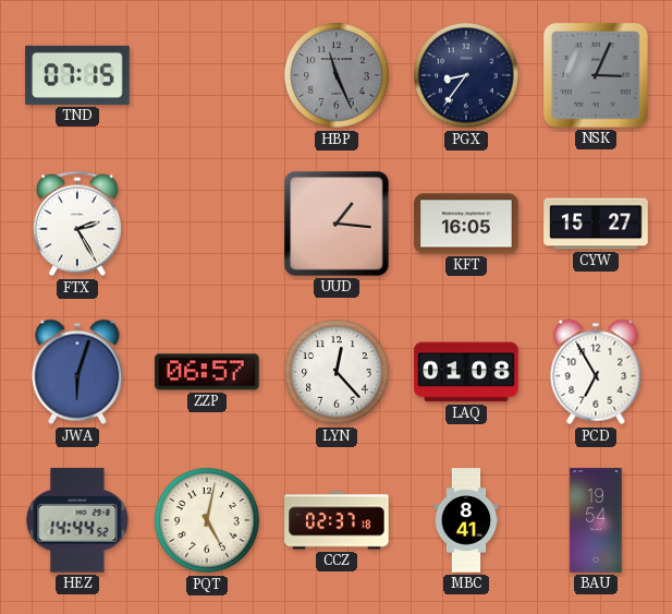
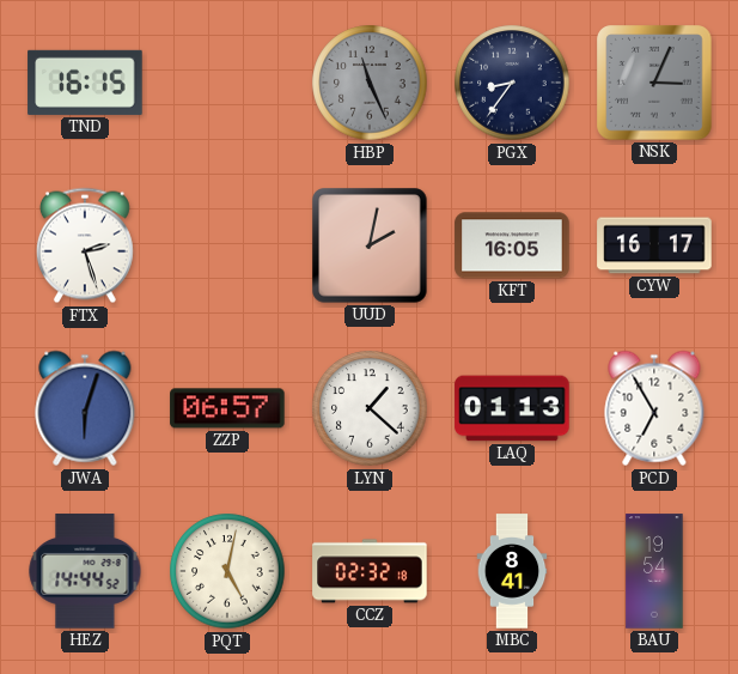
TND: 07:15 -> 16:15 (85, 83)
FTX: 2:25 -> 2:27 (85, 245)
UUD: 1:16 -> 2:02 (370, 245)
CYW: 15:27 -> 16:17 (654, 245)
LYN: 12:23 -> 1:22 (370, 408)
LAQ: 01:08 -> 01:13 (512, 408)
CCZ: 02:37 -> 02:32 (370, 571)
